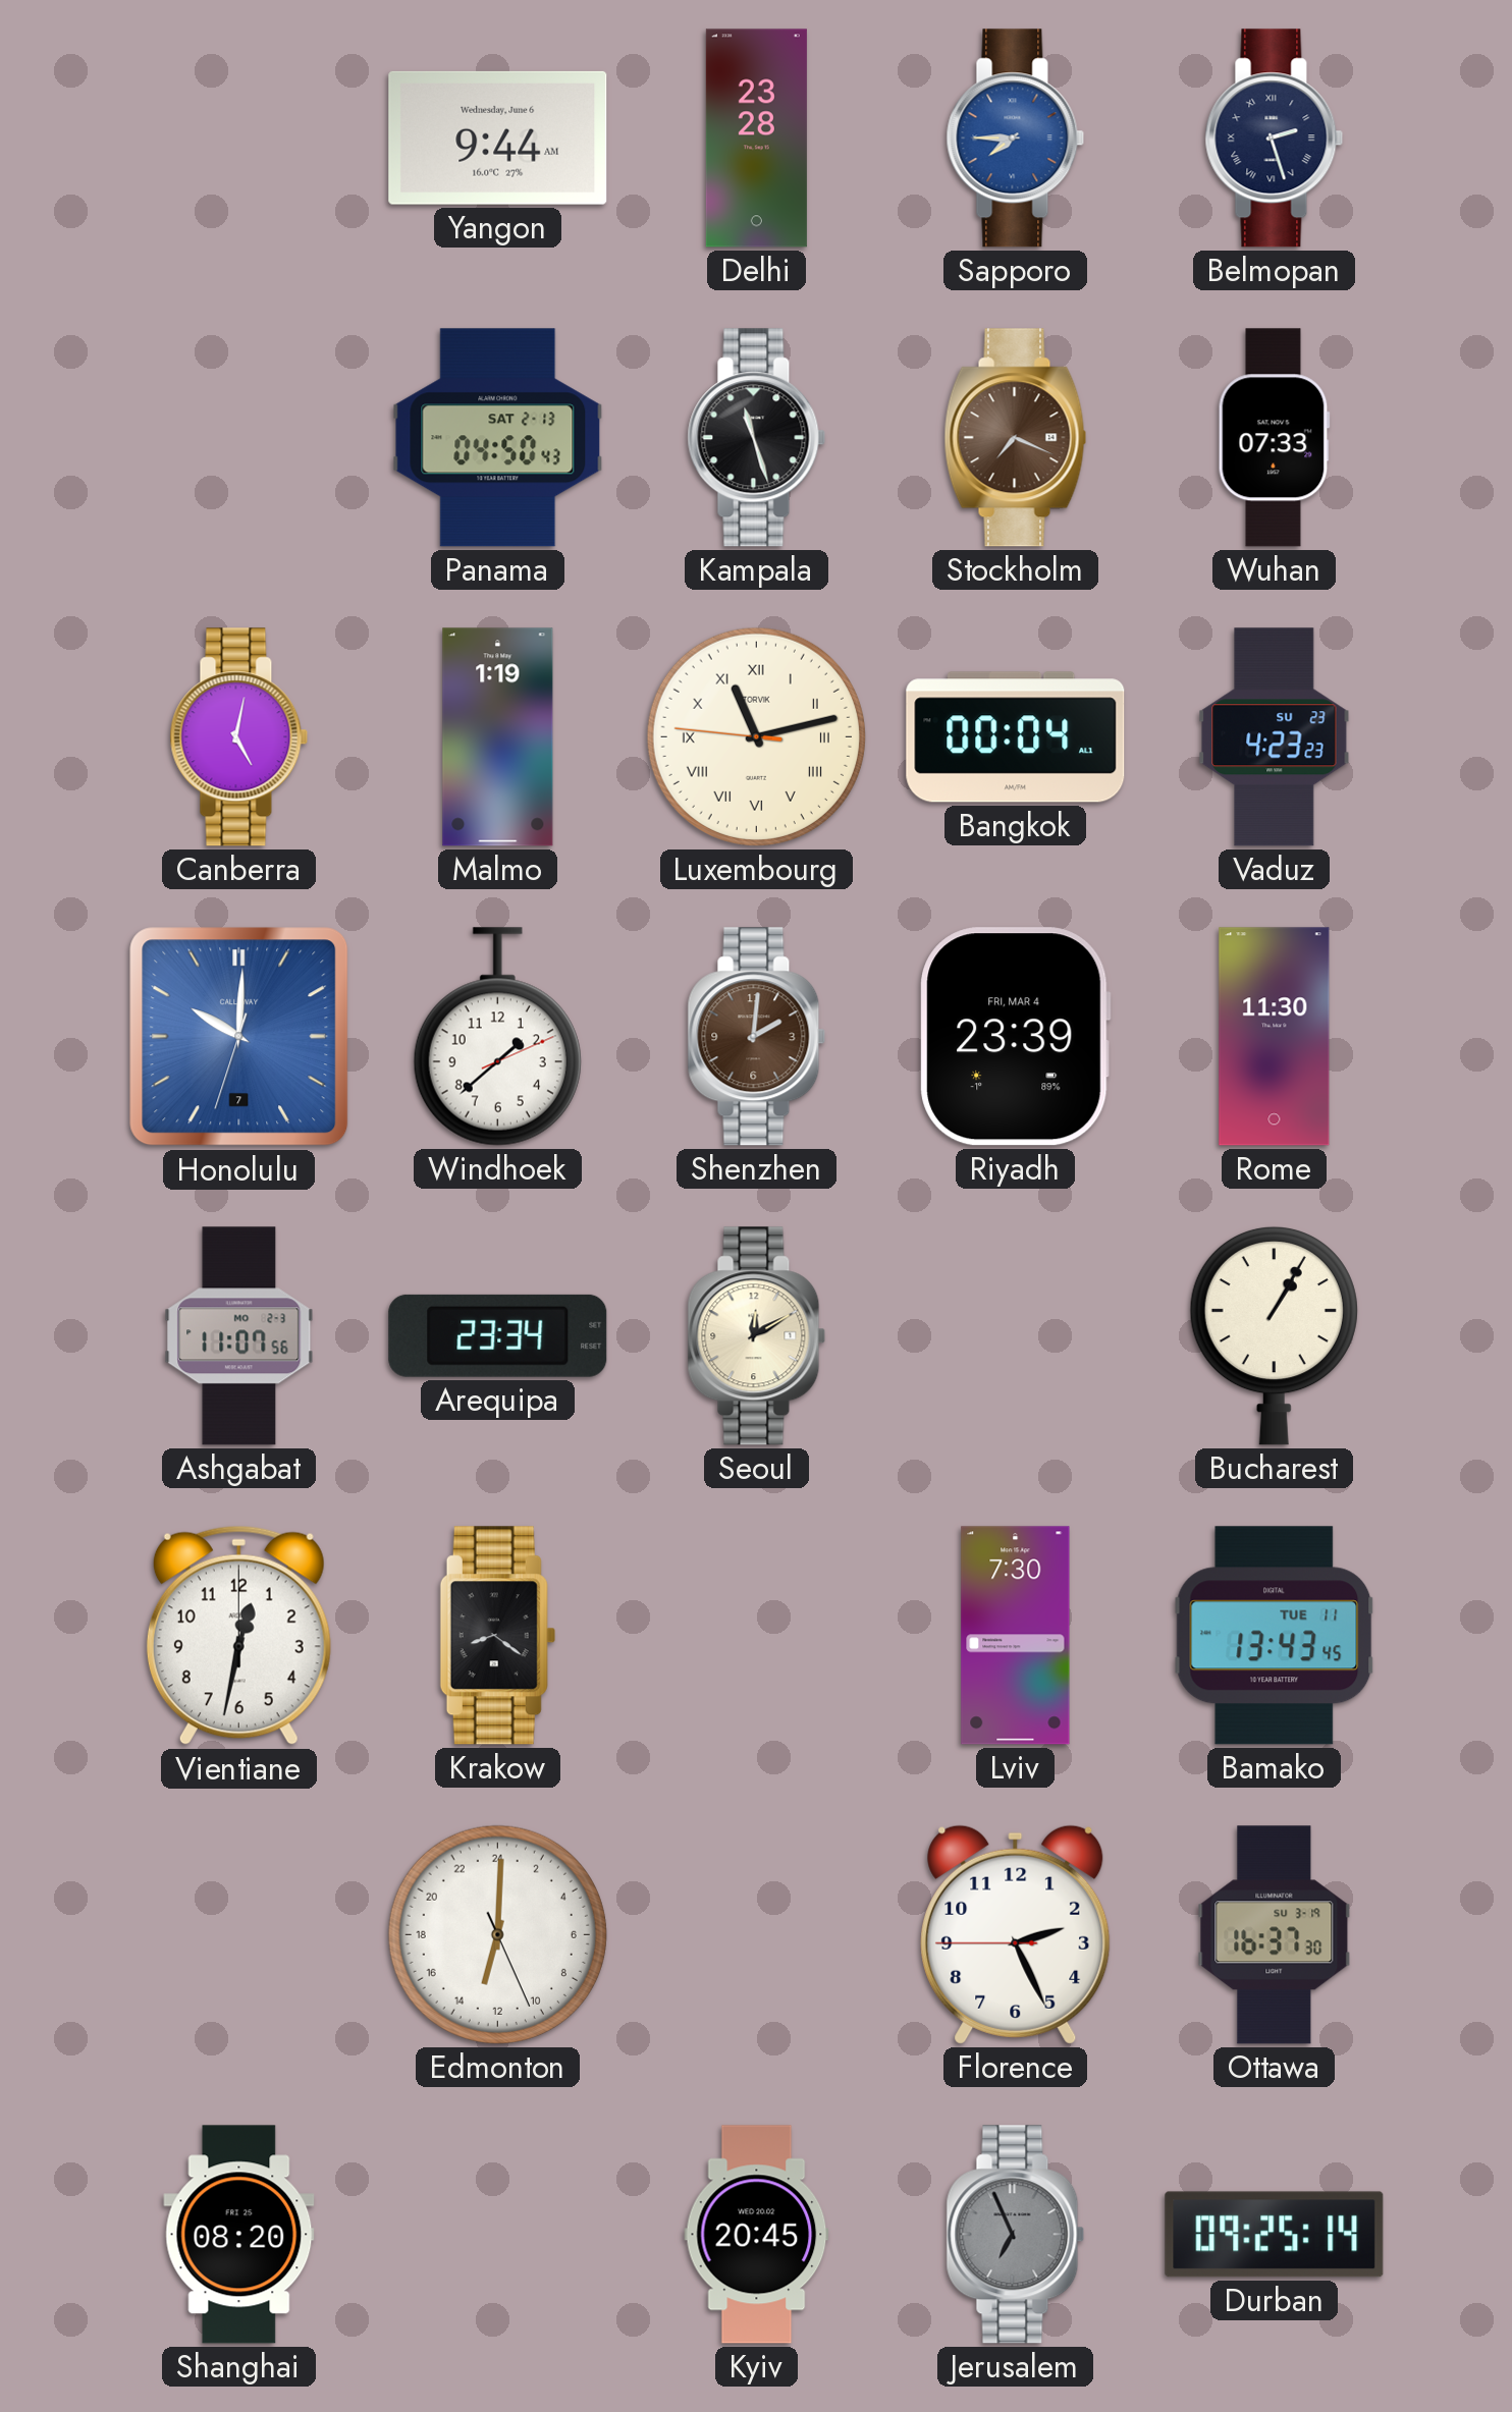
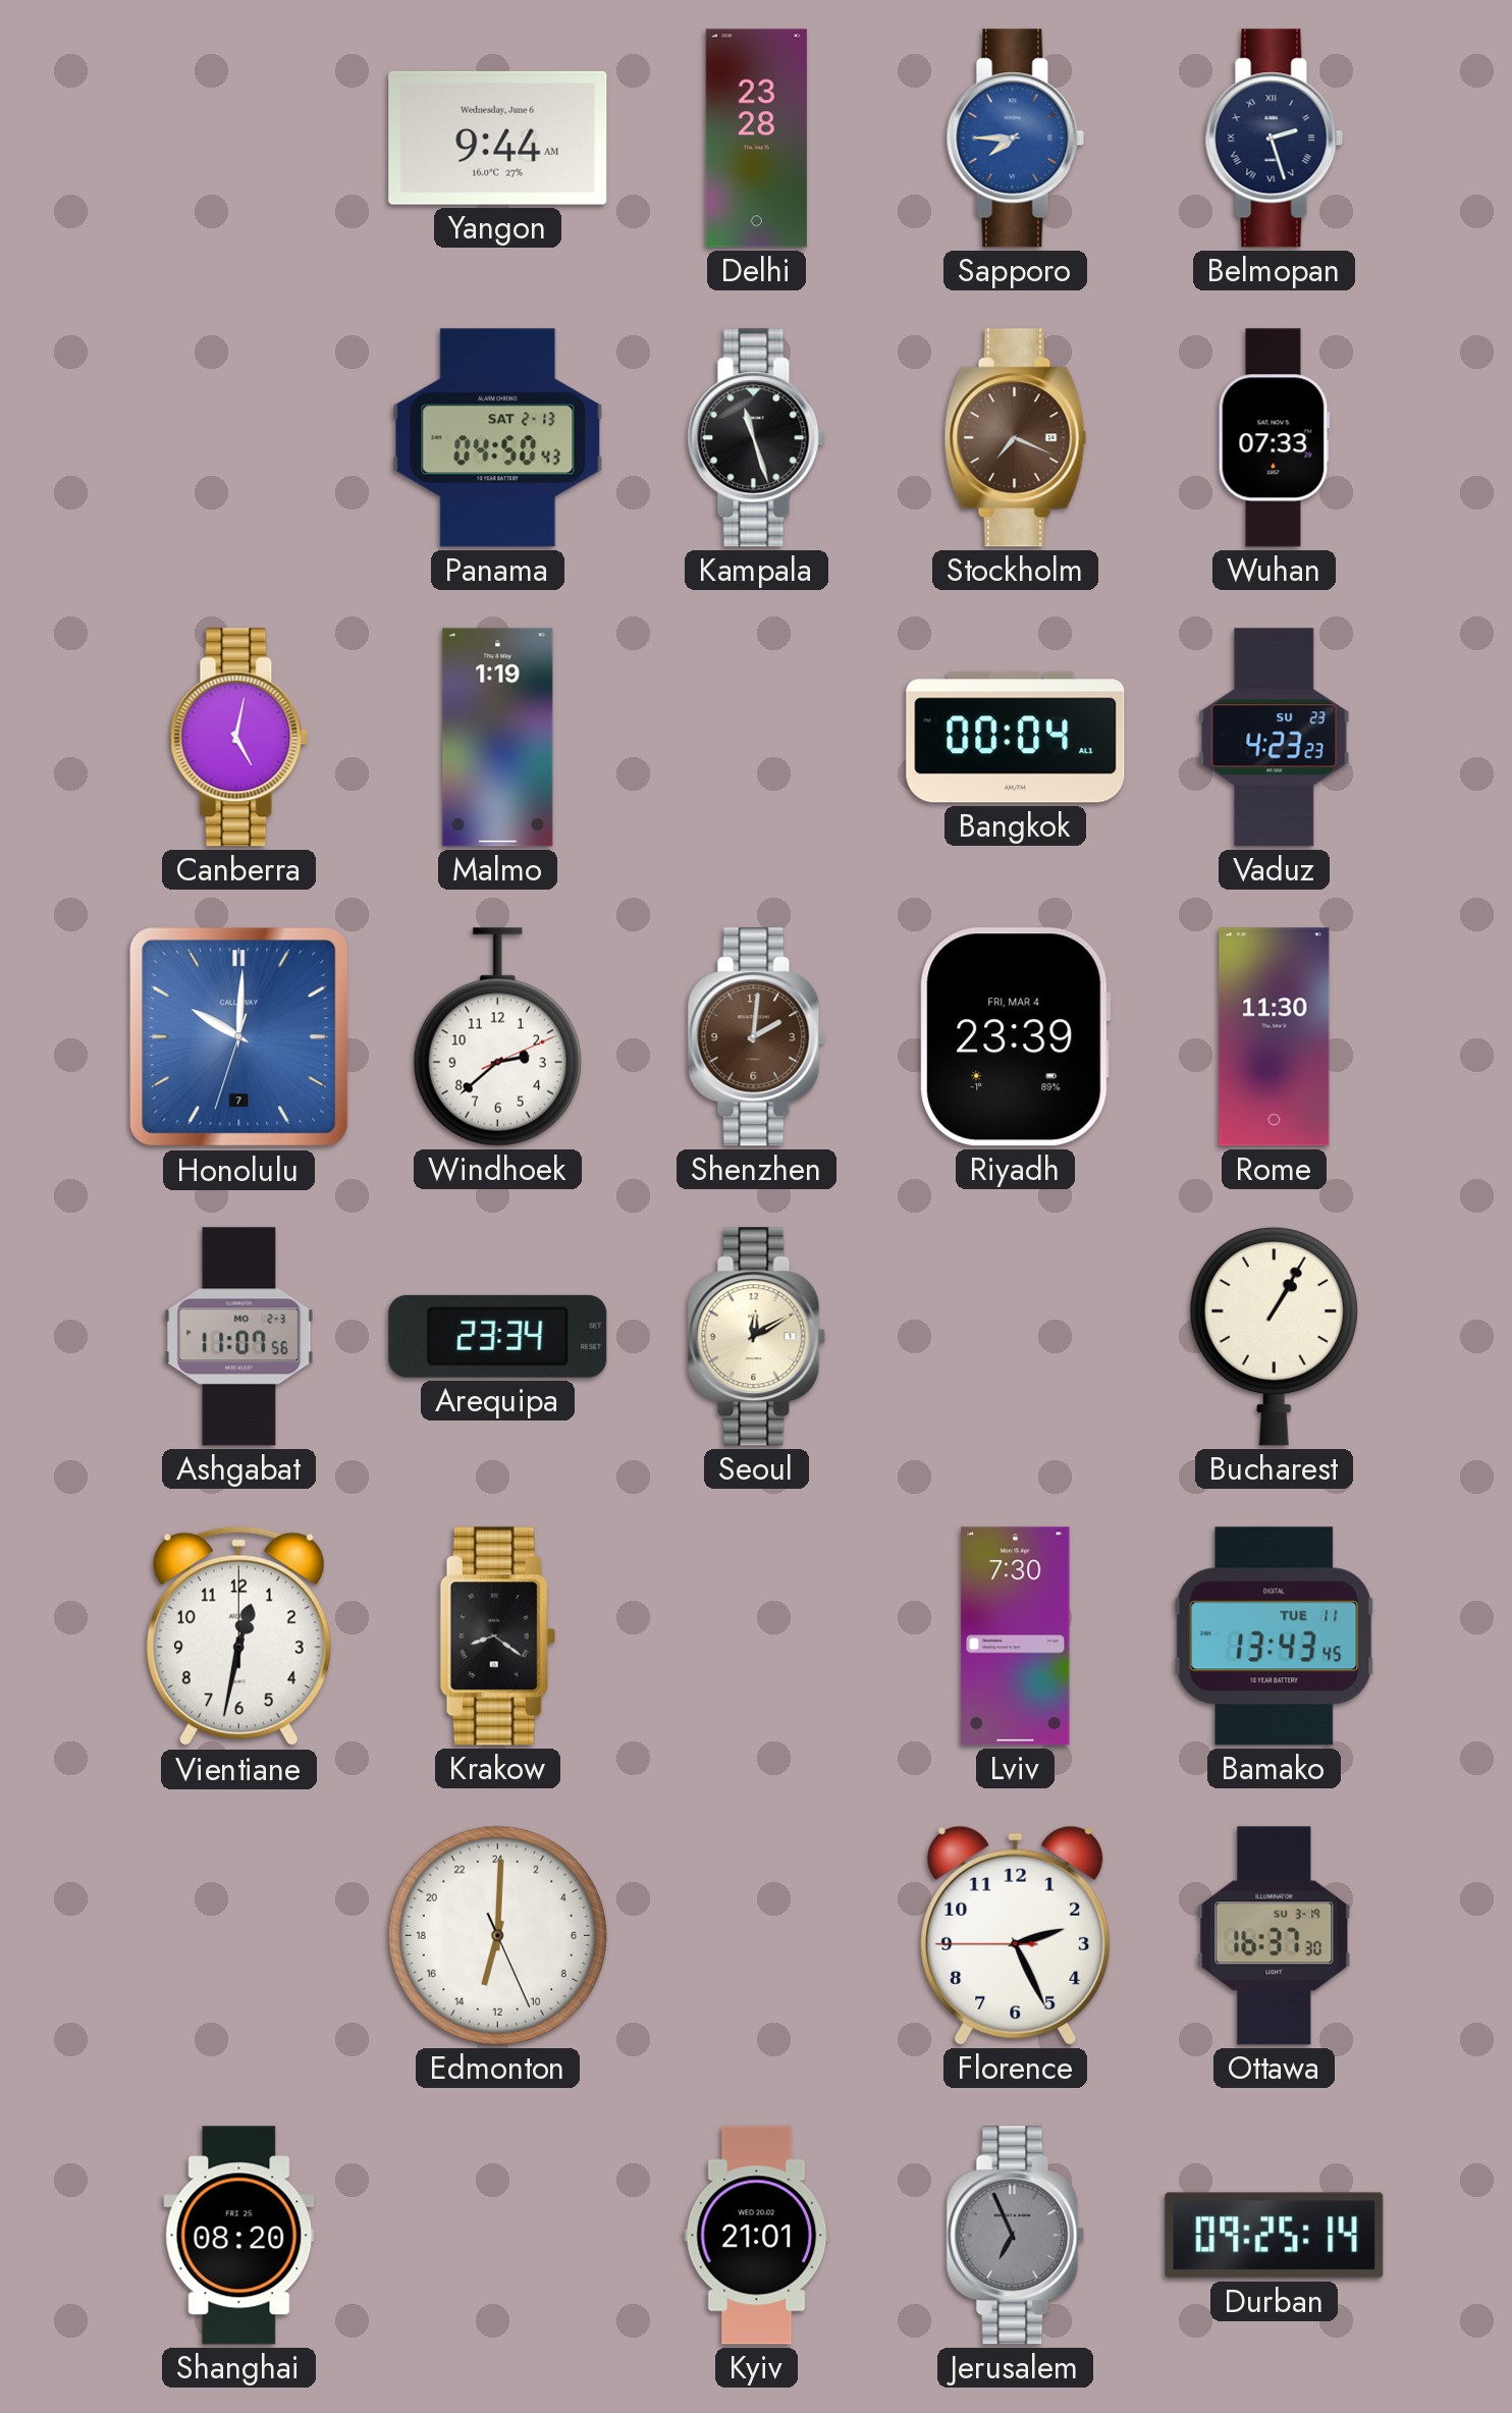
Luxembourg: 11:12 -> none (756, 736)
Windhoek: 1:38 -> 2:38 (497, 1037)
Kyiv: 20:45 -> 21:01 (757, 2236)
